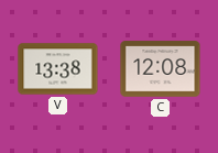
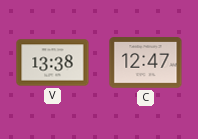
C: 12:08 -> 12:47 (146, 63)
